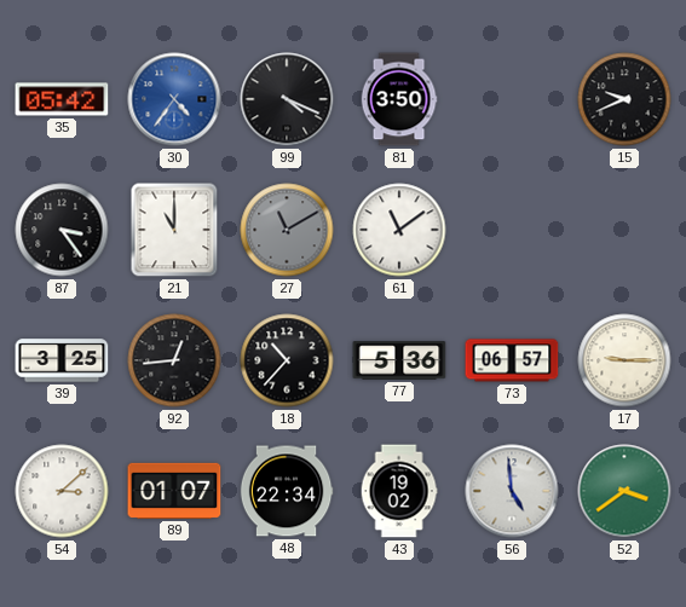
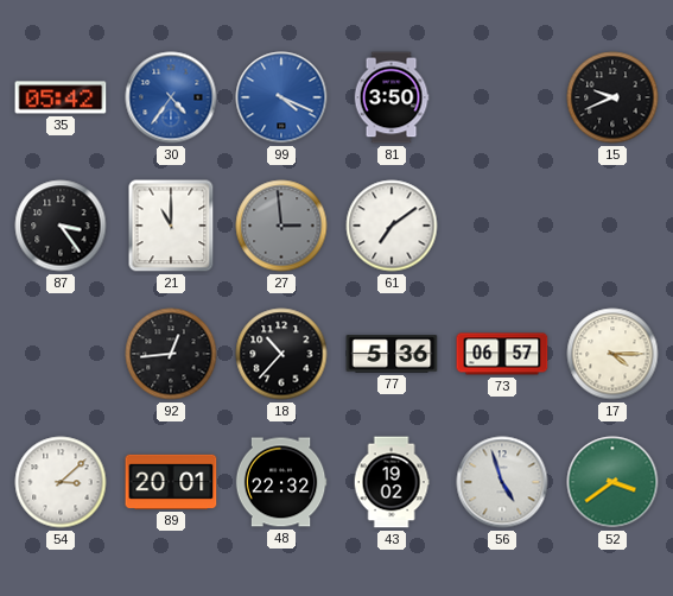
99 dial: black -> blue (281, 97)
27: 11:10 -> 2:59 (281, 226)
61: 11:09 -> 7:09 (392, 226)
39: 3:25 -> none (62, 360)
17: 9:15 -> 4:15 (612, 354)
89: 01:07 -> 20:01 (171, 482)
48: 22:34 -> 22:32 (281, 482)
56: 4:59 -> 4:57 (502, 482)
